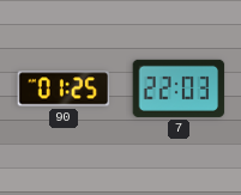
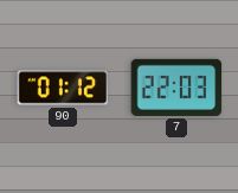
90: 01:25 -> 01:12 (63, 88)
